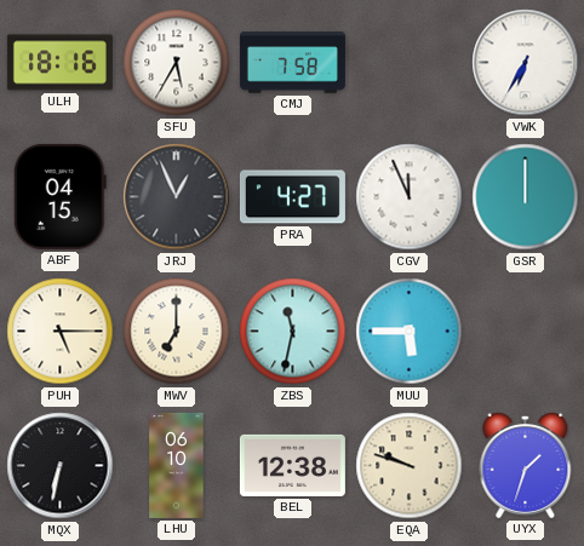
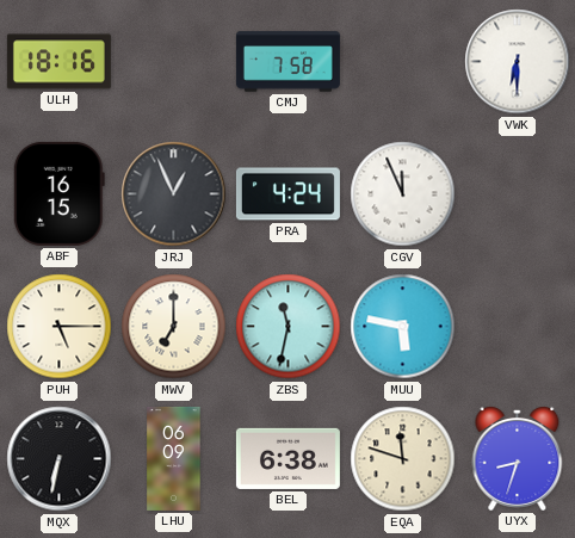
SFU: 5:35 -> none (177, 63)
VWK: 6:35 -> 6:30 (518, 62)
ABF: 04:15 -> 16:15 (58, 193)
PRA: 4:27 -> 4:24 (287, 194)
GSR: 12:00 -> none (526, 197)
MUU: 5:45 -> 5:47 (403, 327)
LHU: 06:10 -> 06:09 (174, 458)
BEL: 12:38 -> 6:38 (287, 458)
EQA: 9:48 -> 11:48 (403, 459)
UYX: 1:33 -> 8:33 (518, 458)
